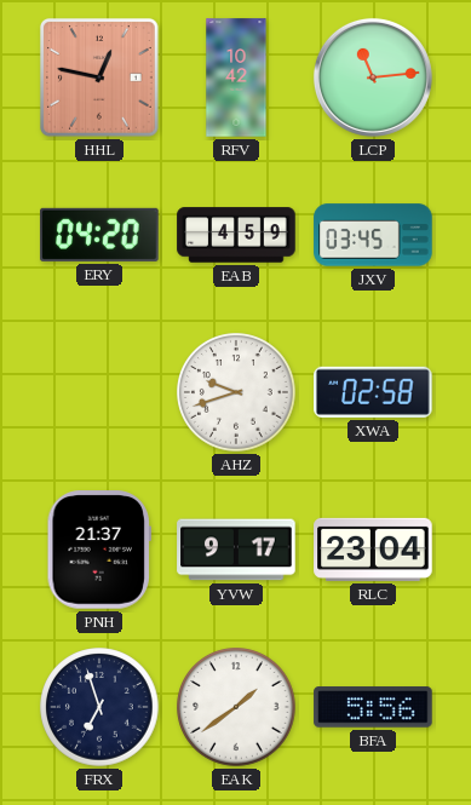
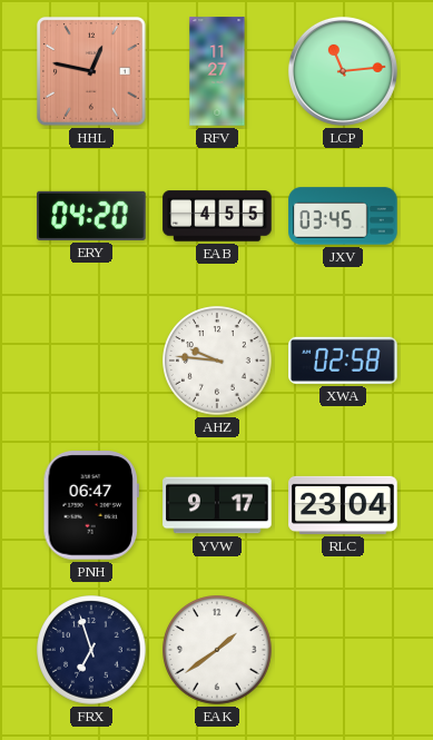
RFV: 10:42 -> 11:27 (217, 71)
EAB: 4:59 -> 4:55 (217, 216)
AHZ: 9:42 -> 9:46 (217, 361)
PNH: 21:37 -> 06:47 (91, 505)
BFA: 5:56 -> none (373, 707)
